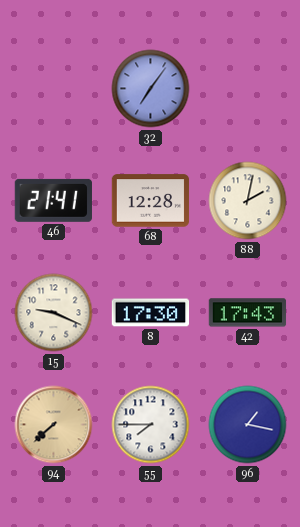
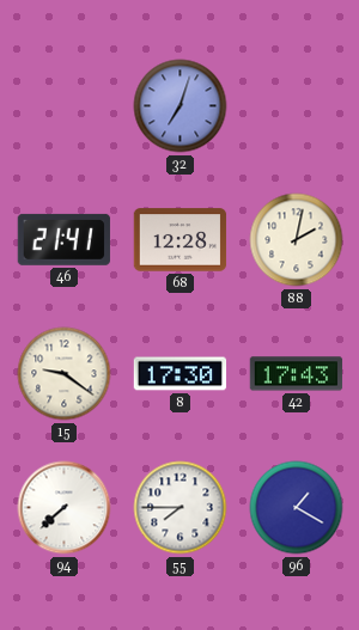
32: 7:06 -> 7:03 (181, 106)
15: 9:19 -> 9:21 (65, 374)
94 dial: champagne -> white (65, 508)
96: 1:17 -> 1:20 (297, 508)
